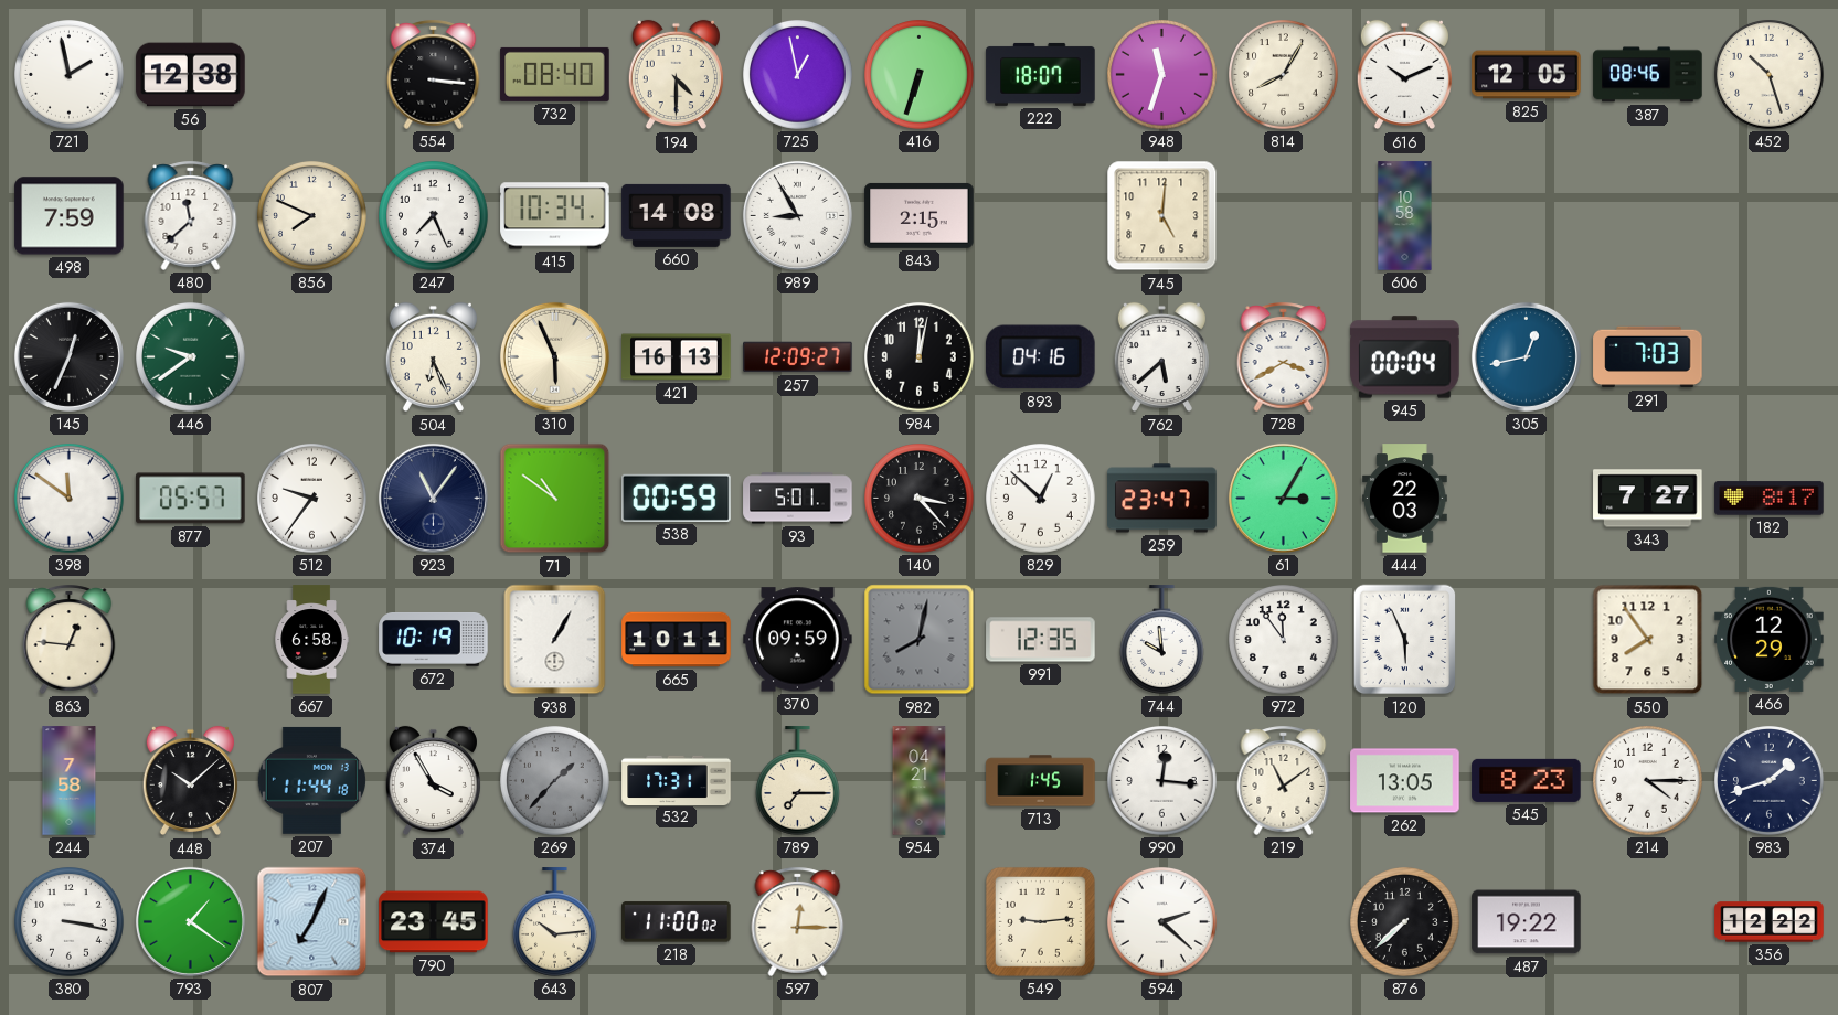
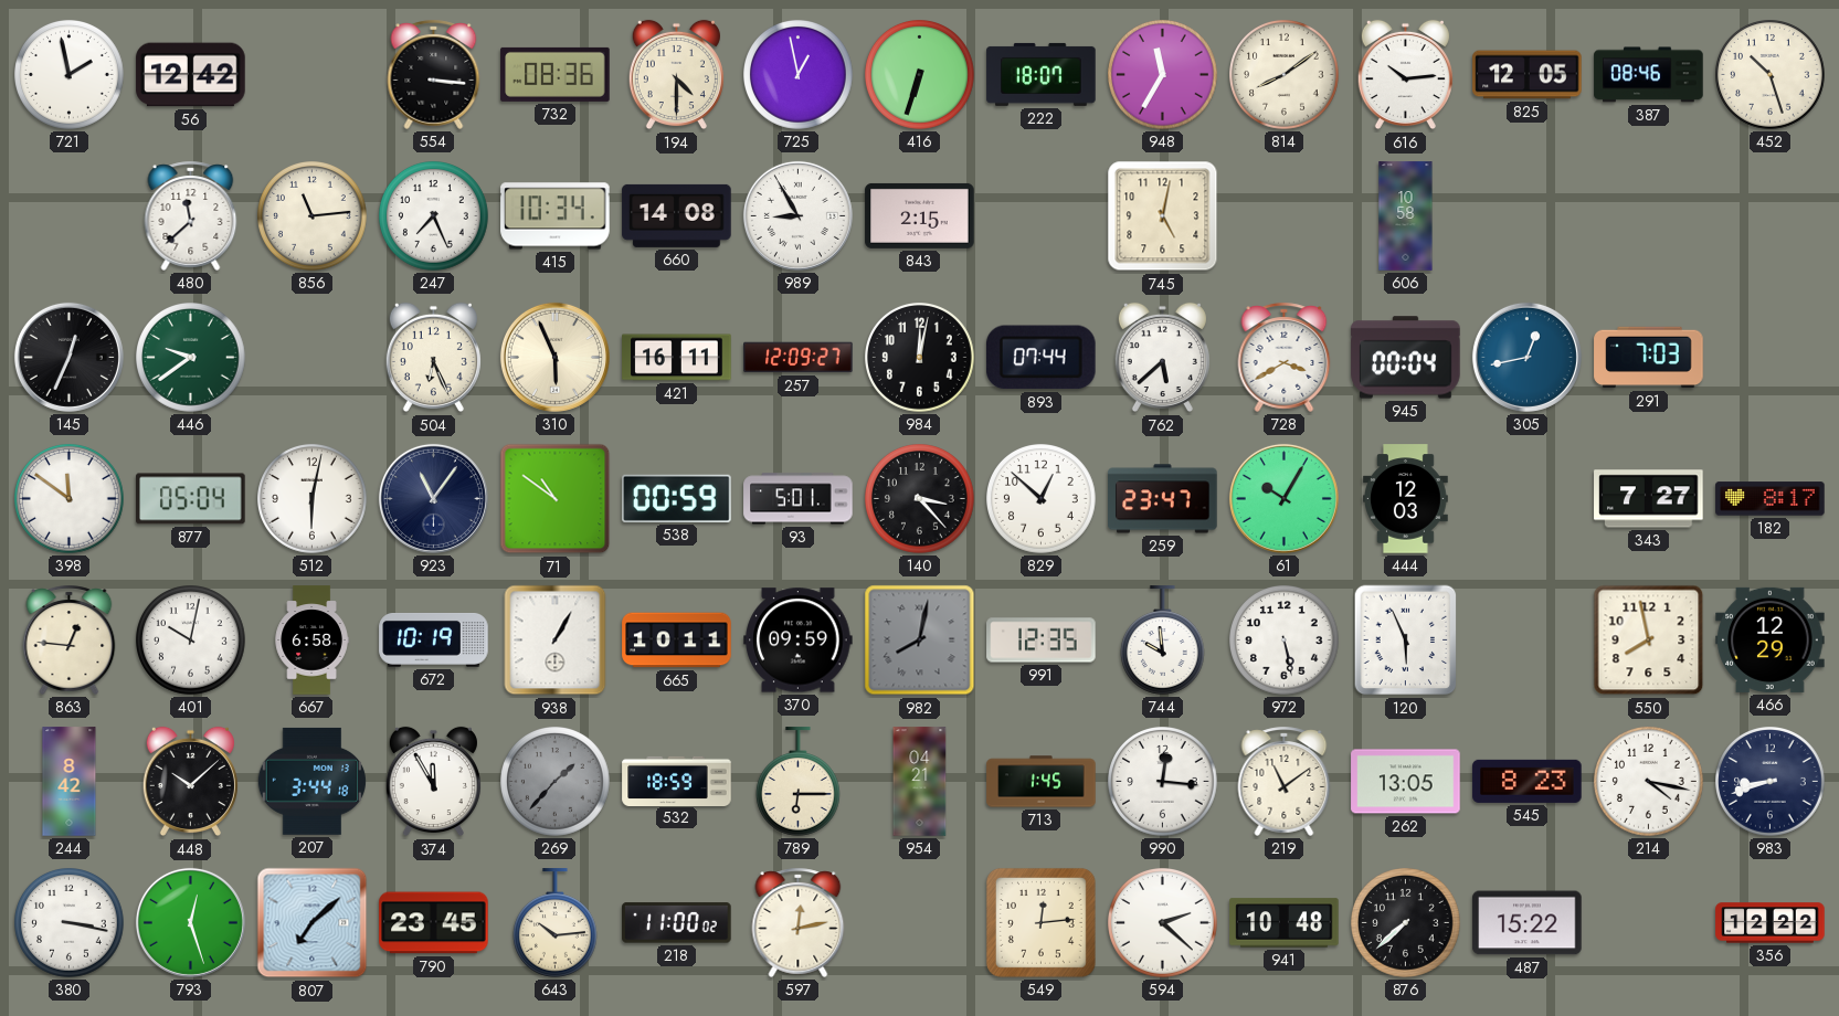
56: 12:38 -> 12:42 (191, 75)
732: 08:40 -> 08:36 (556, 74)
948: 11:33 -> 11:35 (1163, 75)
814: 8:05 -> 8:09 (1285, 75)
616: 10:11 -> 10:14 (1405, 75)
498: 7:59 -> none (70, 216)
856: 7:49 -> 11:14 (313, 216)
745: 5:01 -> 5:02 (1163, 216)
421: 16:13 -> 16:11 (677, 358)
893: 04:16 -> 07:44 (1042, 358)
877: 05:57 -> 05:04 (191, 499)
512: 9:36 -> 6:02 (313, 499)
61: 3:05 -> 10:05 (1283, 498)
444: 22:03 -> 12:03 (1406, 499)
401: none -> 10:02 (191, 641)
972: 11:54 -> 5:28 (1285, 641)
550: 7:54 -> 7:58 (1649, 641)
244: 7:58 -> 8:42 (70, 782)
207: 11:44 -> 3:44 (311, 781)
374: 3:55 -> 11:55 (433, 782)
532: 17:31 -> 18:59 (677, 781)
789: 7:15 -> 6:15 (797, 782)
214: 4:15 -> 4:17 (1649, 782)
983: 1:42 -> 8:42 (1771, 782)
793: 1:21 -> 12:27 (190, 922)
807: 7:04 -> 7:08 (313, 923)
597: 12:15 -> 12:13 (799, 922)
549: 9:14 -> 12:14 (1040, 922)
941: none -> 10:48 (1285, 923)
487: 19:22 -> 15:22 (1528, 923)
